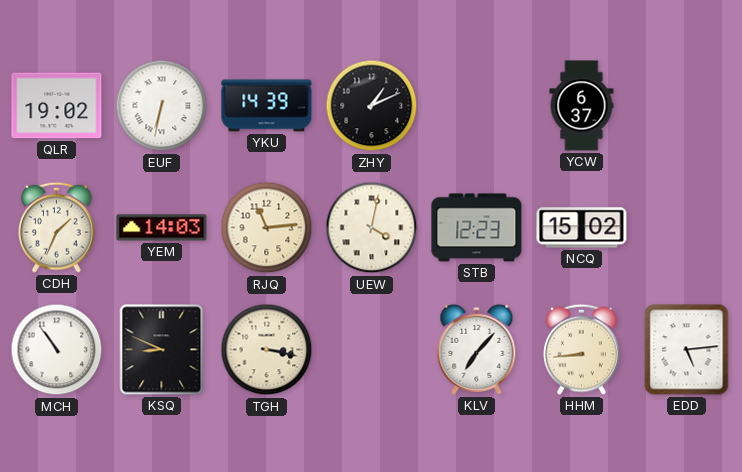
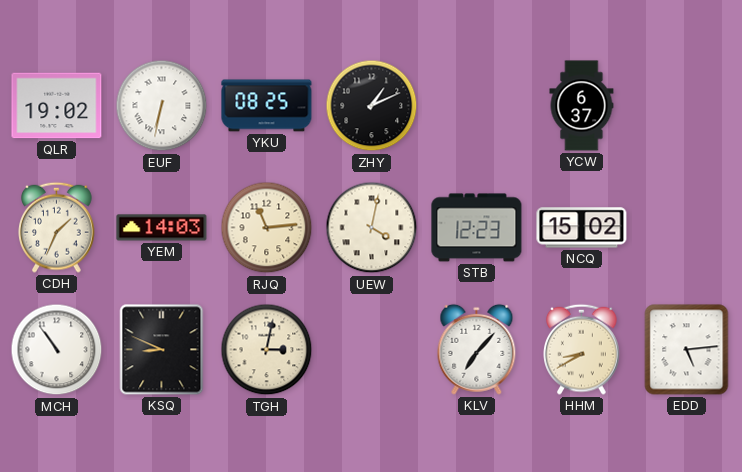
YKU: 14:39 -> 08:25 (267, 106)
TGH: 3:17 -> 3:02 (267, 350)
HHM: 8:44 -> 8:40 (582, 349)
